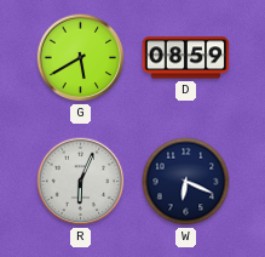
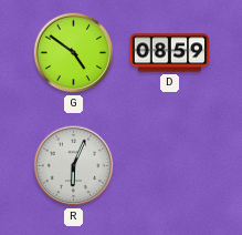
G: 5:40 -> 4:51 (74, 53)
W: 6:19 -> none (186, 182)
